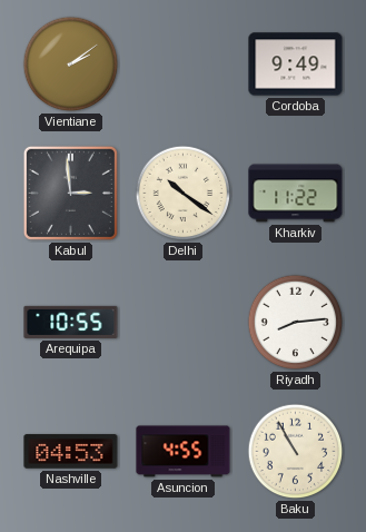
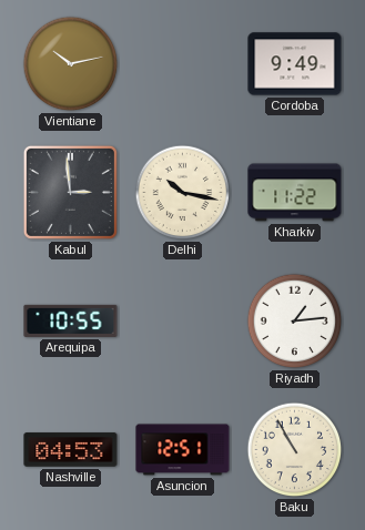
Vientiane: 2:09 -> 10:13 (71, 64)
Delhi: 10:21 -> 10:17 (183, 193)
Riyadh: 8:14 -> 1:14 (295, 322)
Asuncion: 4:55 -> 12:51 (183, 450)
